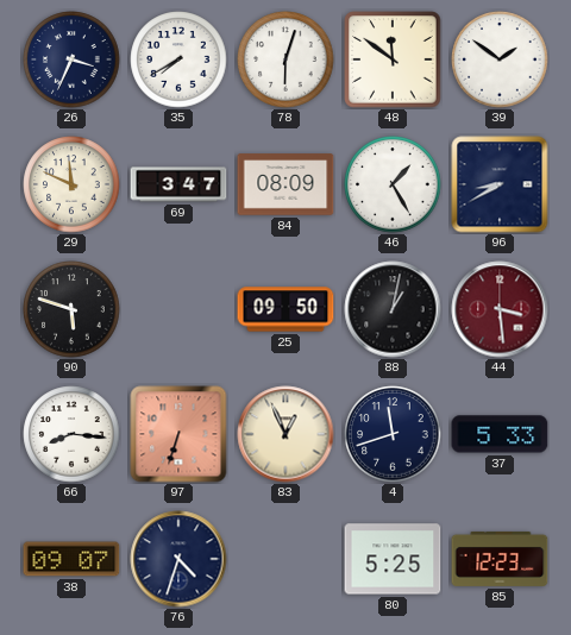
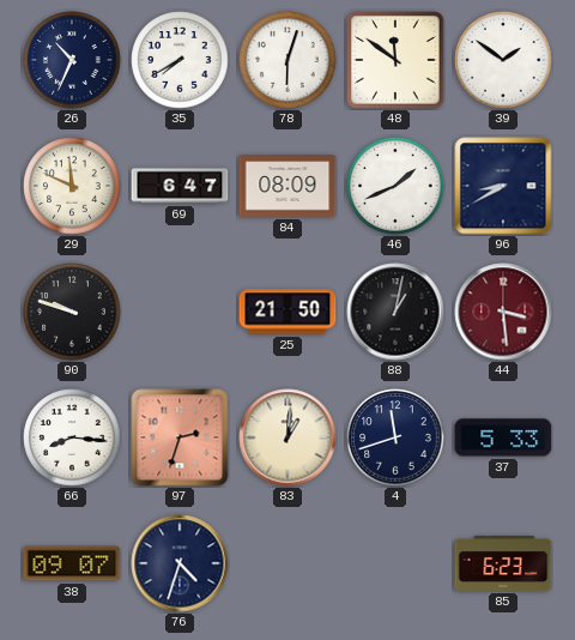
26: 3:34 -> 10:34 (72, 60)
69: 3:47 -> 6:47 (180, 186)
46: 1:25 -> 1:41 (395, 186)
90: 5:48 -> 9:48 (72, 312)
25: 09:50 -> 21:50 (287, 312)
97: 6:33 -> 2:33 (180, 437)
83: 12:56 -> 1:01 (287, 437)
80: 5:25 -> none (393, 559)
85: 12:23 -> 6:23 (503, 563)
